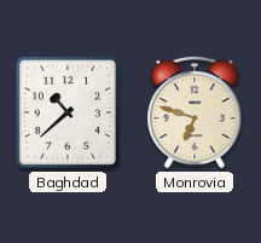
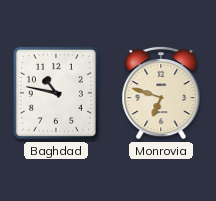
Baghdad: 10:38 -> 10:47 (56, 93)
